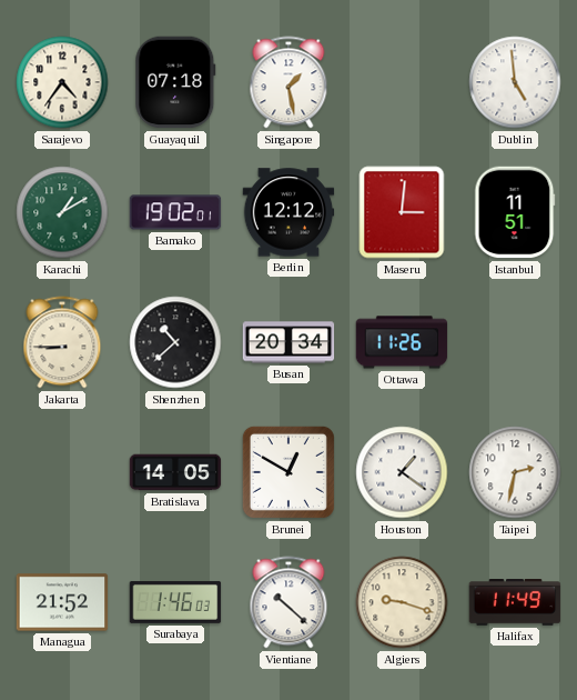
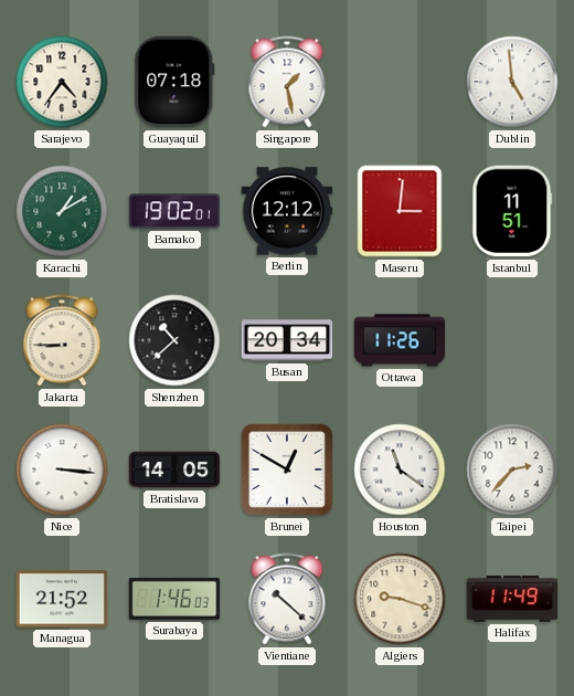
Nice: none -> 3:16 (62, 470)
Houston: 1:21 -> 11:21 (400, 470)
Taipei: 2:32 -> 2:37 (512, 470)
